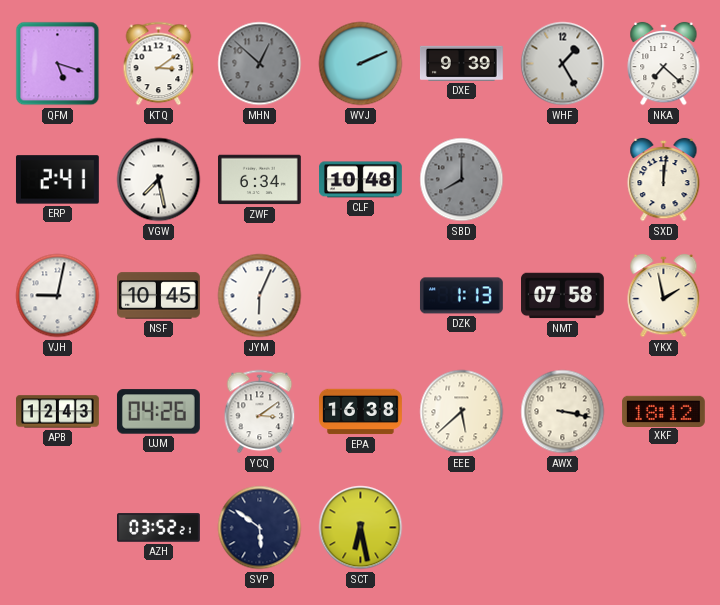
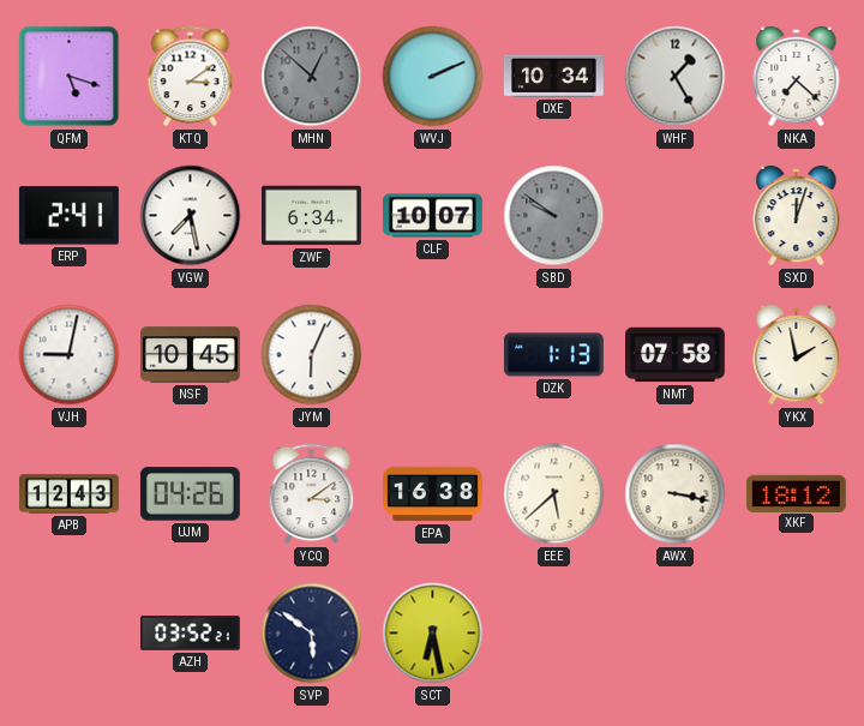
DXE: 9:39 -> 10:34 (554, 76)
CLF: 10:48 -> 10:07 (433, 216)
SBD: 8:00 -> 9:51 (554, 216)
SXD: 12:01 -> 12:03 (797, 216)
